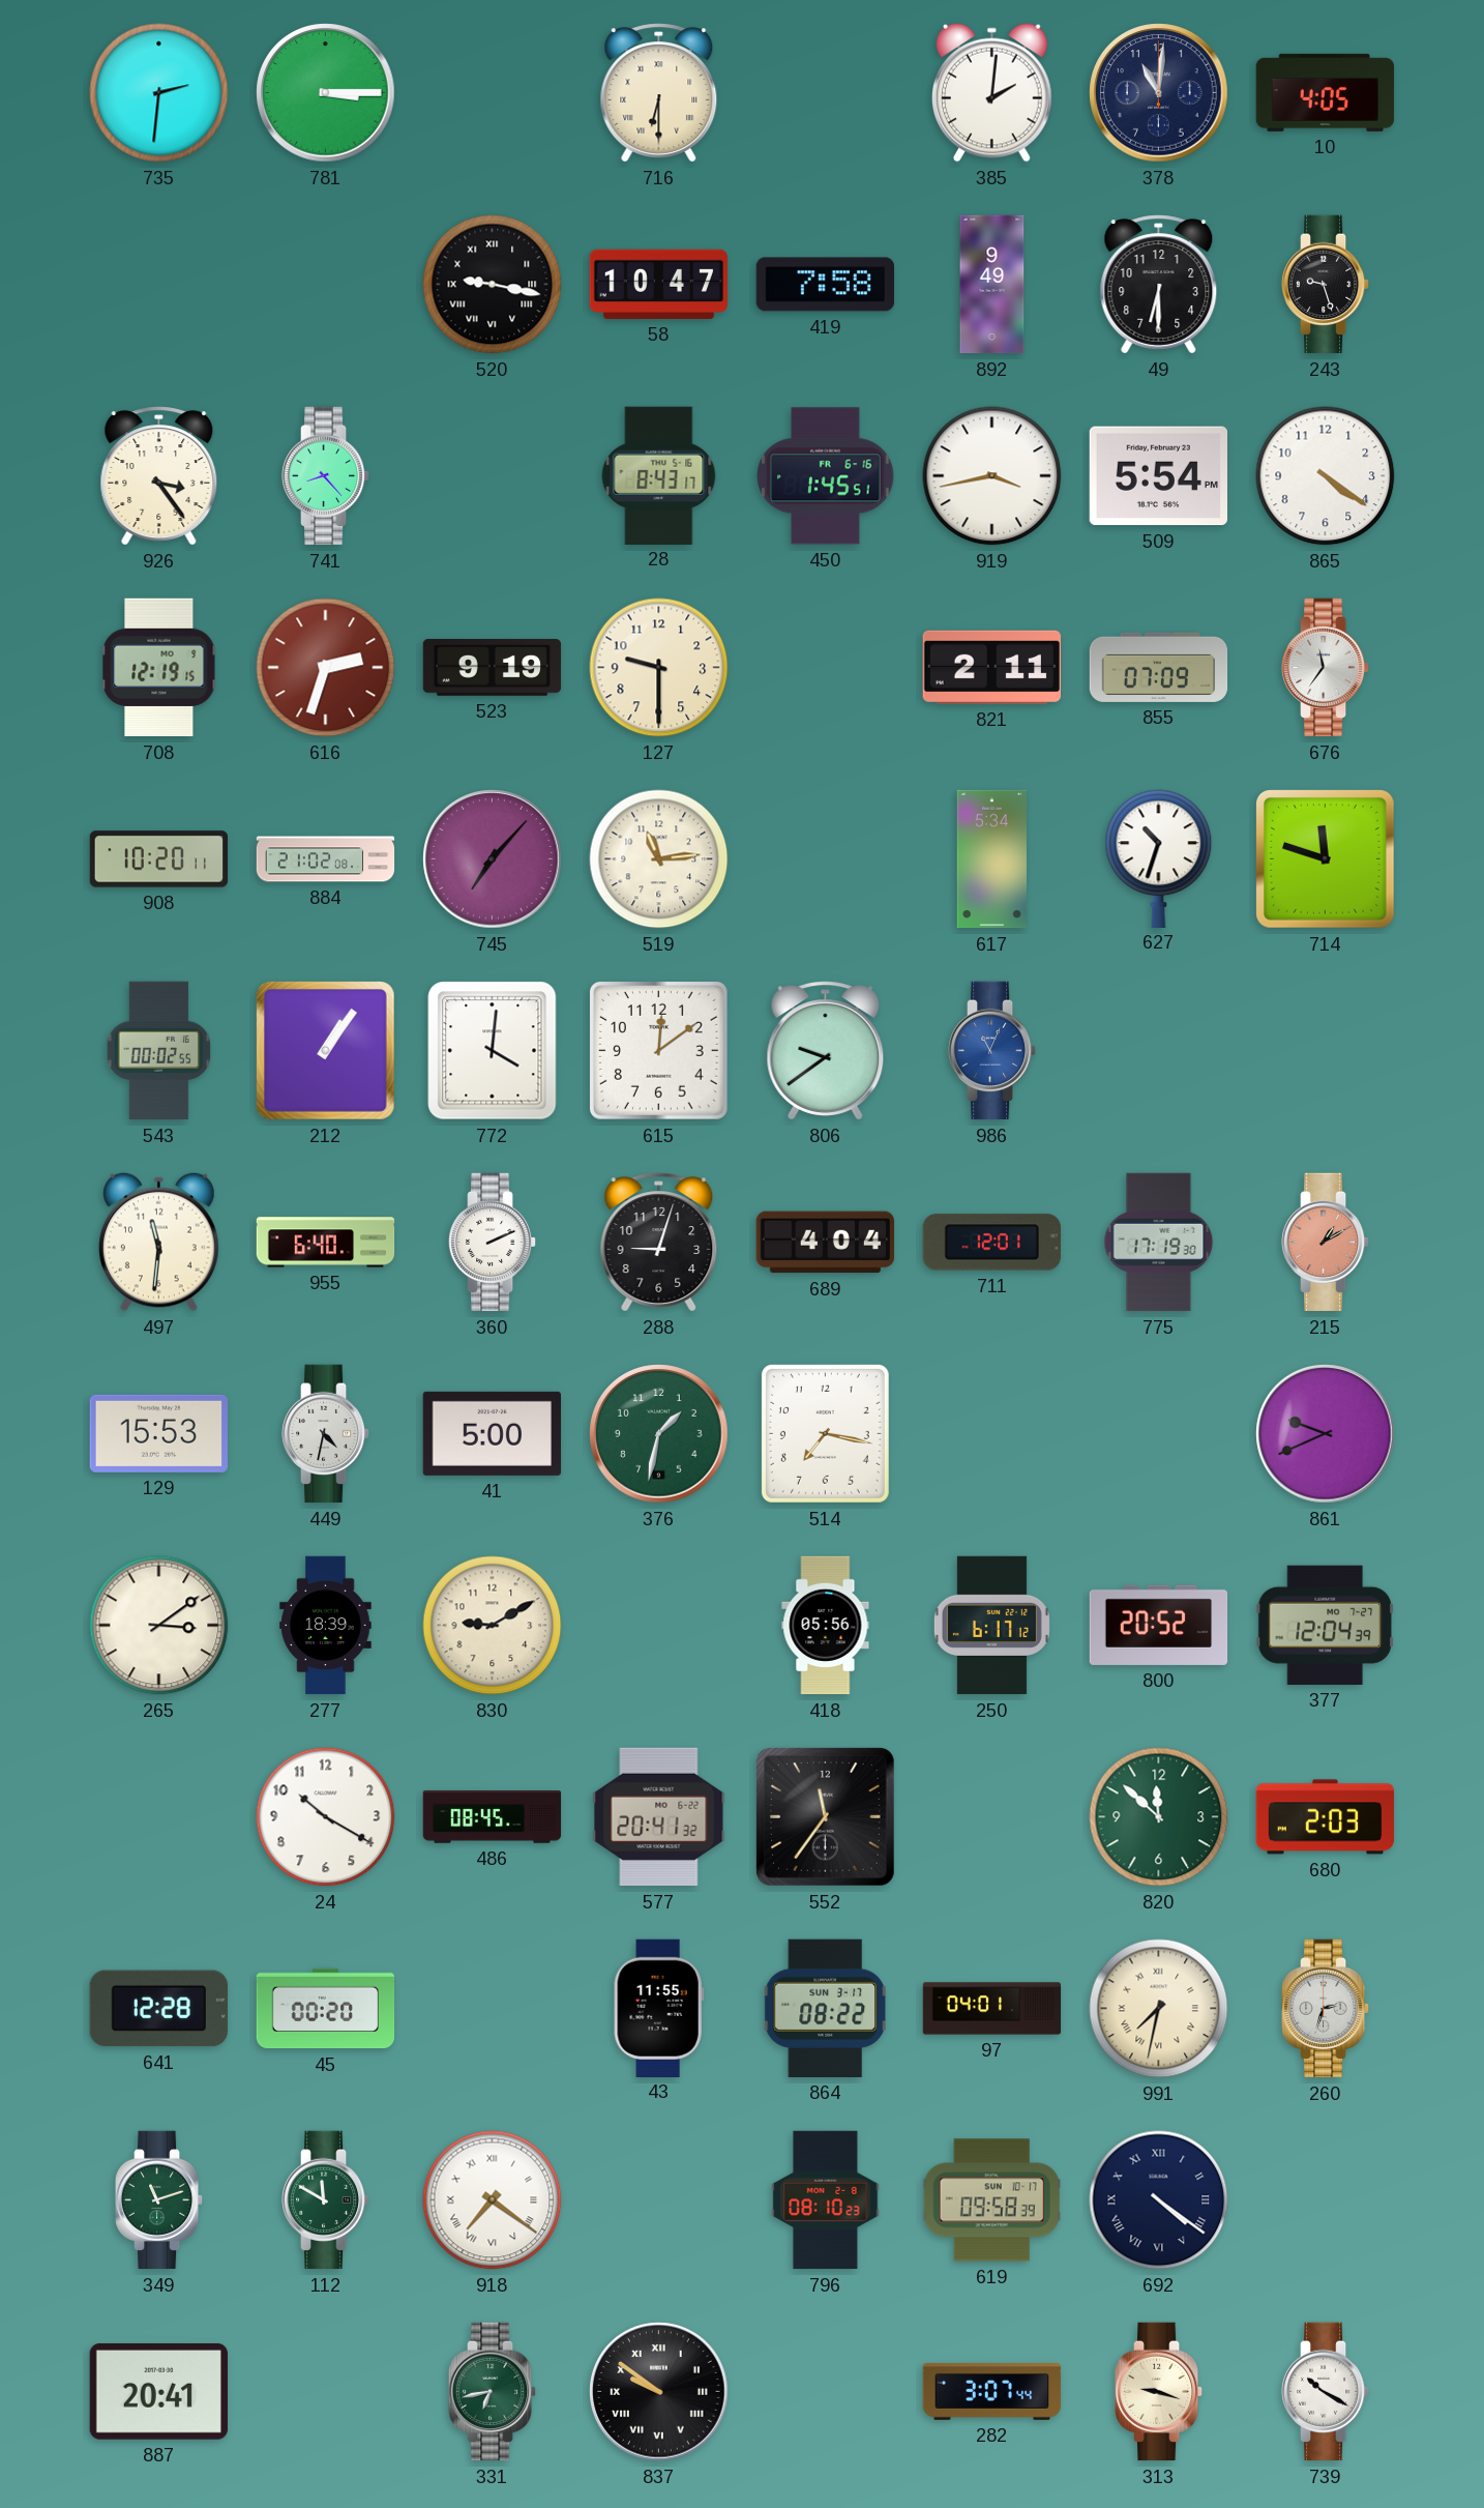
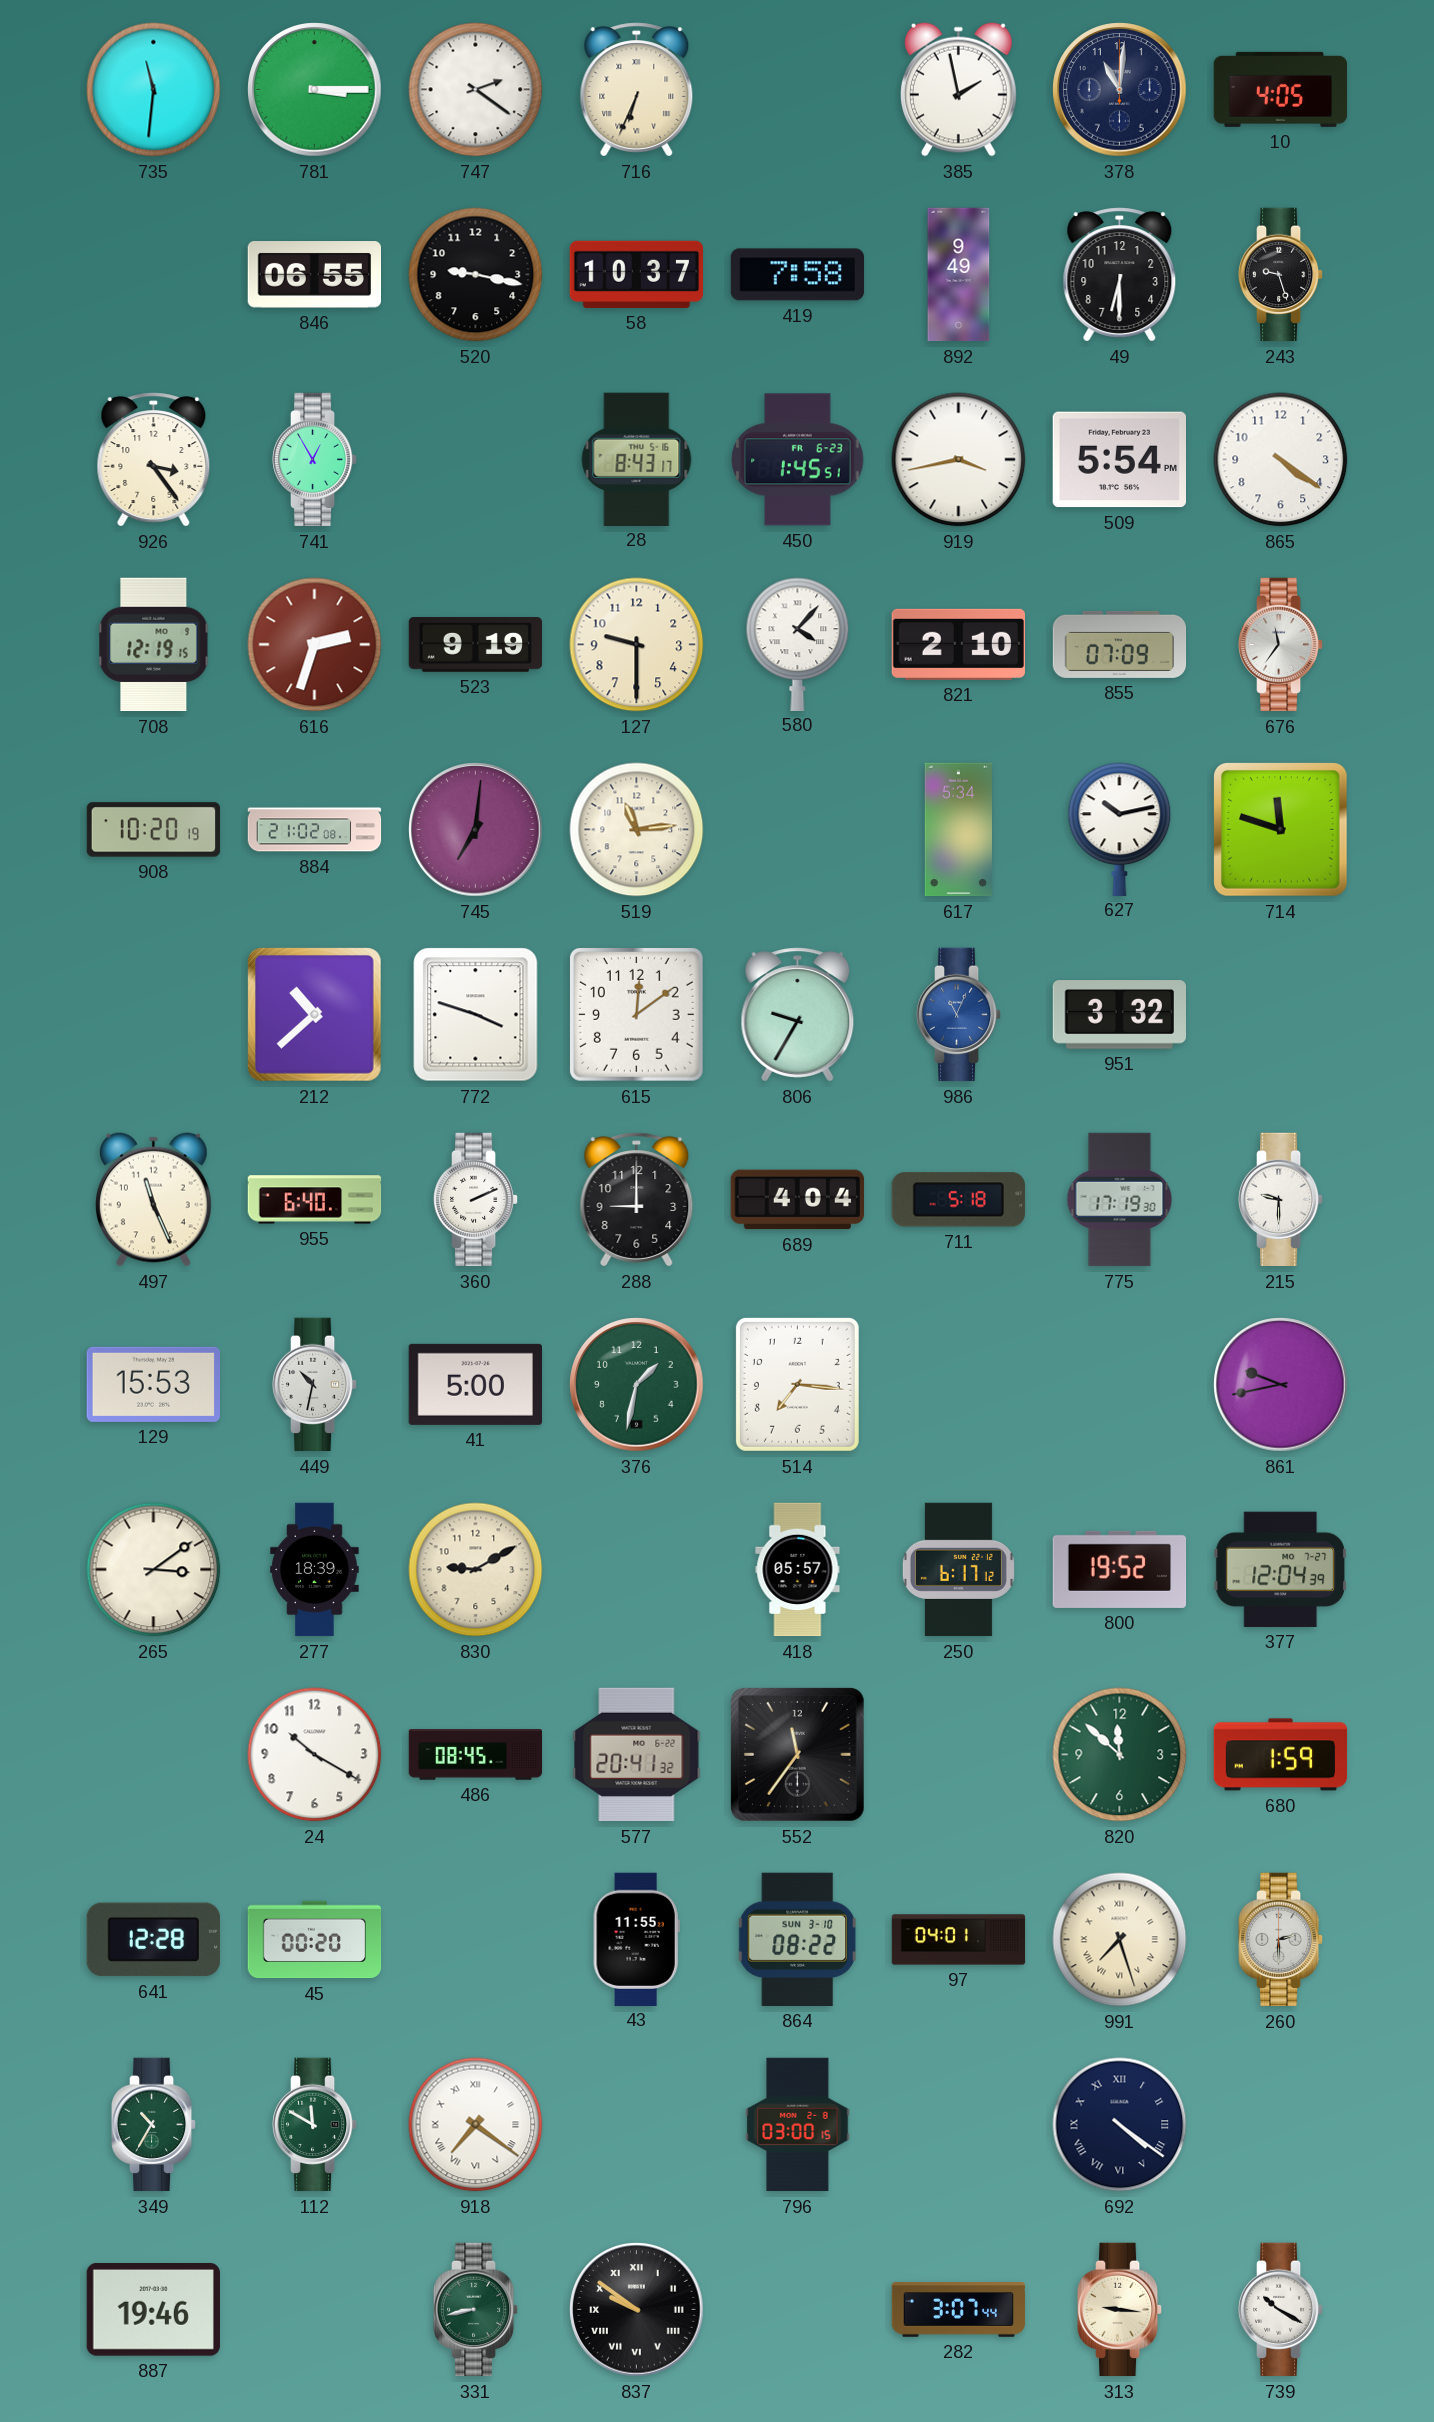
735: 2:31 -> 11:31 (154, 90)
747: none -> 2:21 (476, 90)
716: 6:30 -> 6:34 (637, 90)
385: 2:01 -> 1:58 (959, 89)
846: none -> 06:55 (314, 275)
520 numerals: Roman -> Arabic (476, 275)
58: 10:47 -> 10:37 (636, 274)
741: 8:23 -> 12:55 (315, 460)
450 date: FR 6-16 -> FR 6-23 (798, 460)
580: none -> 4:07 (798, 644)
821: 2:11 -> 2:10 (958, 644)
908: 10:20:11 -> 10:20:19 (154, 830)
745: 7:07 -> 7:01 (476, 830)
627: 10:33 -> 10:13 (1120, 829)
543: 00:02 -> none (159, 1051)
212: 1:06 -> 10:38 (315, 1015)
772: 4:01 -> 3:48 (476, 1015)
806: 9:39 -> 9:35 (798, 1015)
951: none -> 3:32 (1119, 1015)
497: 11:31 -> 11:26 (154, 1199)
288: 9:03 -> 9:00 (637, 1200)
711: 12:01 -> 5:18 (958, 1200)
215: 1:10 -> 9:30 (1281, 1200)
215 dial: salmon -> white (1281, 1200)
449: 4:32 -> 10:32 (315, 1385)
514: 7:17 -> 7:16 (797, 1384)
861: 9:41 -> 9:43 (1281, 1385)
418: 05:56 -> 05:57 (798, 1570)
800: 20:52 -> 19:52 (1120, 1569)
680: 2:03 -> 1:59 (1281, 1755)
864 date: SUN 3-17 -> SUN 3-10 (797, 1939)
991: 7:32 -> 7:27 (1120, 1940)
260: 2:33 -> 2:30 (1281, 1940)
349: 11:12 -> 10:35 (154, 2125)
796: 08:10 -> 03:00 (798, 2125)
619: 09:58 -> none (992, 2200)
887: 20:41 -> 19:46 (153, 2310)
331: 6:43 -> 8:43 (476, 2310)
313: 9:18 -> 9:16 (1120, 2310)
